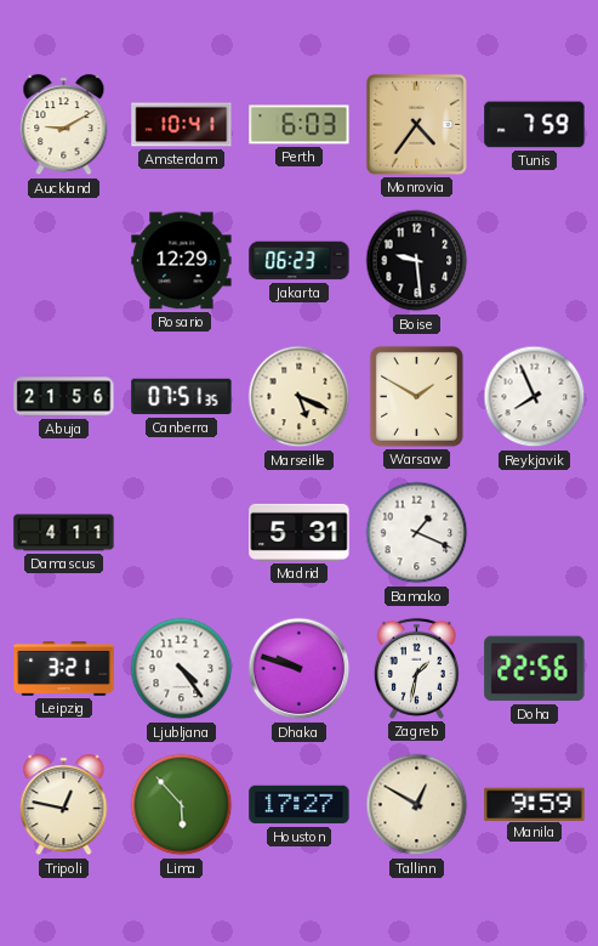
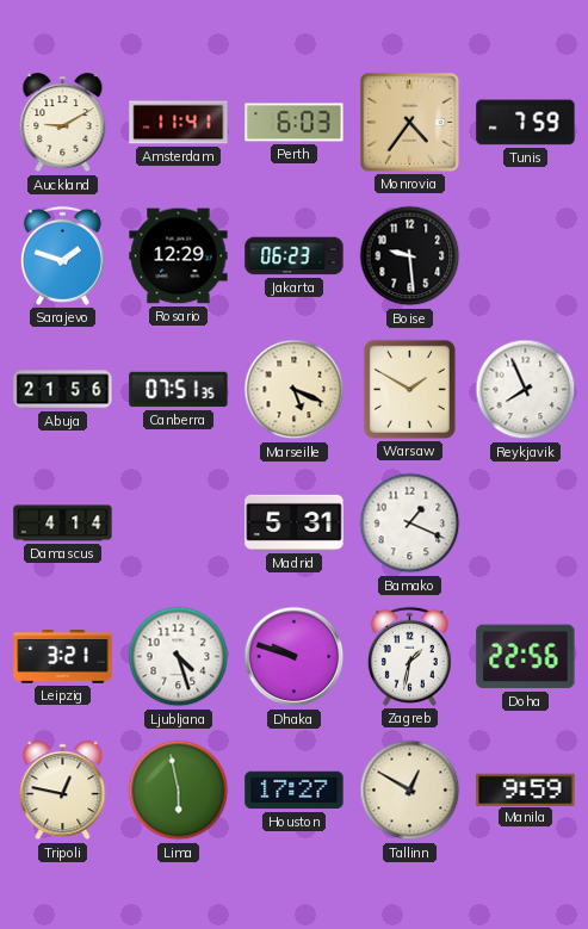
Amsterdam: 10:41 -> 11:41 (179, 123)
Sarajevo: none -> 1:48 (62, 255)
Damascus: 4:11 -> 4:14 (63, 524)
Ljubljana: 4:24 -> 4:27 (179, 657)
Lima: 5:53 -> 5:58 (179, 791)
